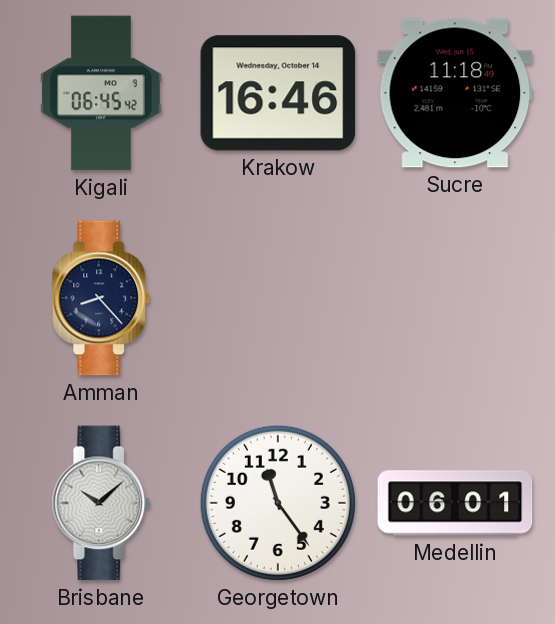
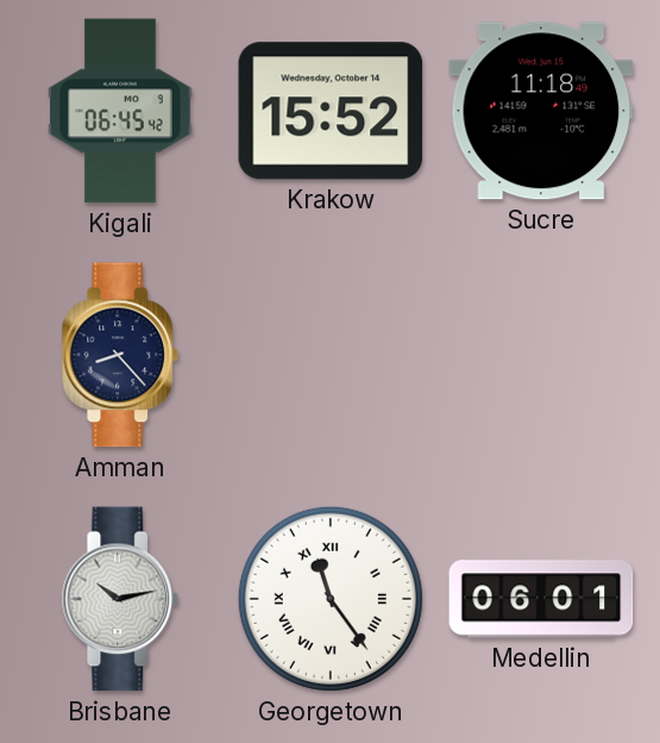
Krakow: 16:46 -> 15:52 (331, 111)
Brisbane: 10:08 -> 10:13 (120, 599)
Georgetown numerals: Arabic -> Roman (331, 599)
